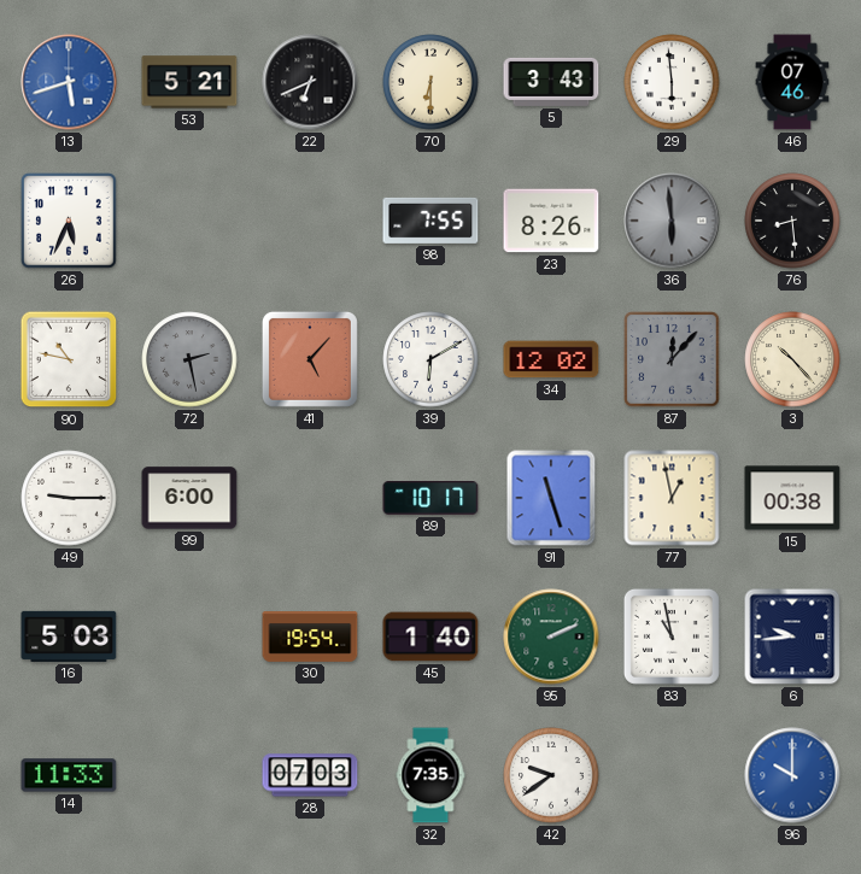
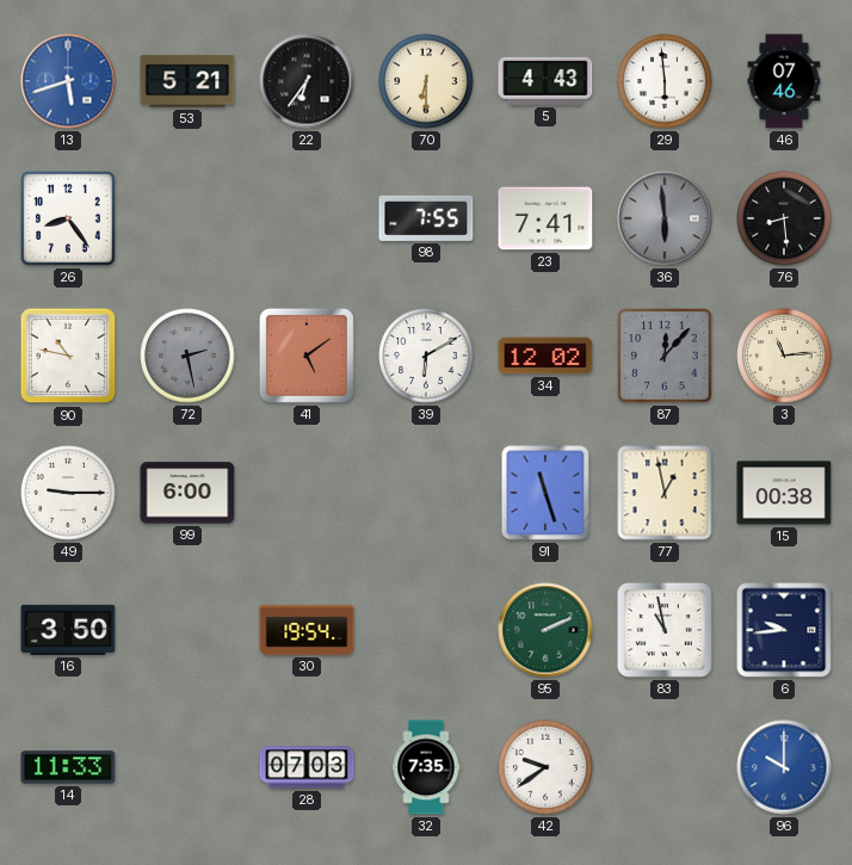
22: 6:41 -> 6:36 (307, 81)
5: 3:43 -> 4:43 (545, 81)
26: 5:34 -> 8:24 (68, 218)
23: 8:26 -> 7:41 (545, 218)
41: 5:07 -> 5:09 (307, 356)
3: 10:23 -> 11:14 (784, 356)
89: 10:17 -> none (430, 499)
16: 5:03 -> 3:50 (68, 630)
45: 1:40 -> none (430, 637)
